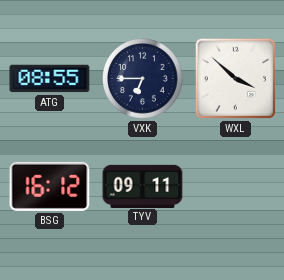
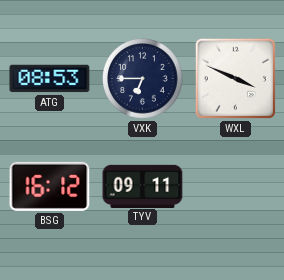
ATG: 08:55 -> 08:53 (50, 79)
WXL: 3:52 -> 3:49 (235, 78)
